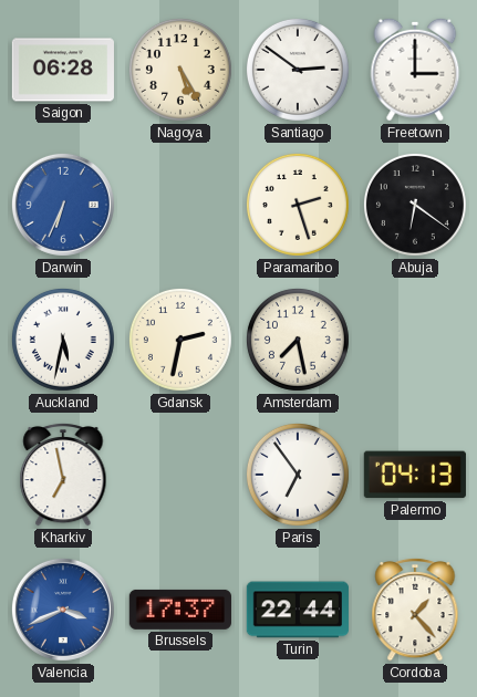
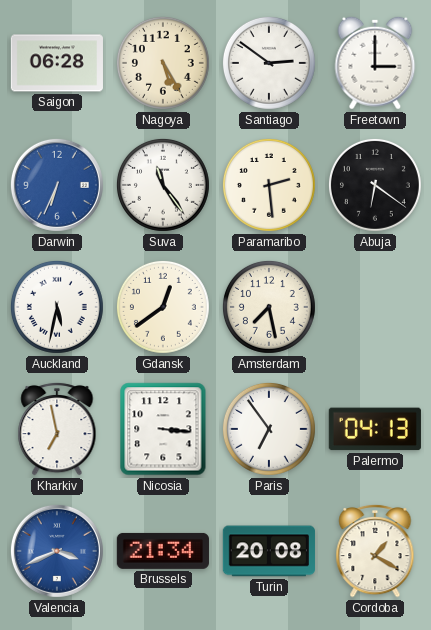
Suva: none -> 11:24 (163, 185)
Paramaribo: 2:27 -> 2:29 (269, 185)
Gdansk: 2:32 -> 12:39 (163, 307)
Nicosia: none -> 3:16 (163, 429)
Brussels: 17:37 -> 21:34 (163, 551)
Turin: 22:44 -> 20:08 (269, 551)
Cordoba: 1:23 -> 1:20 (375, 551)
